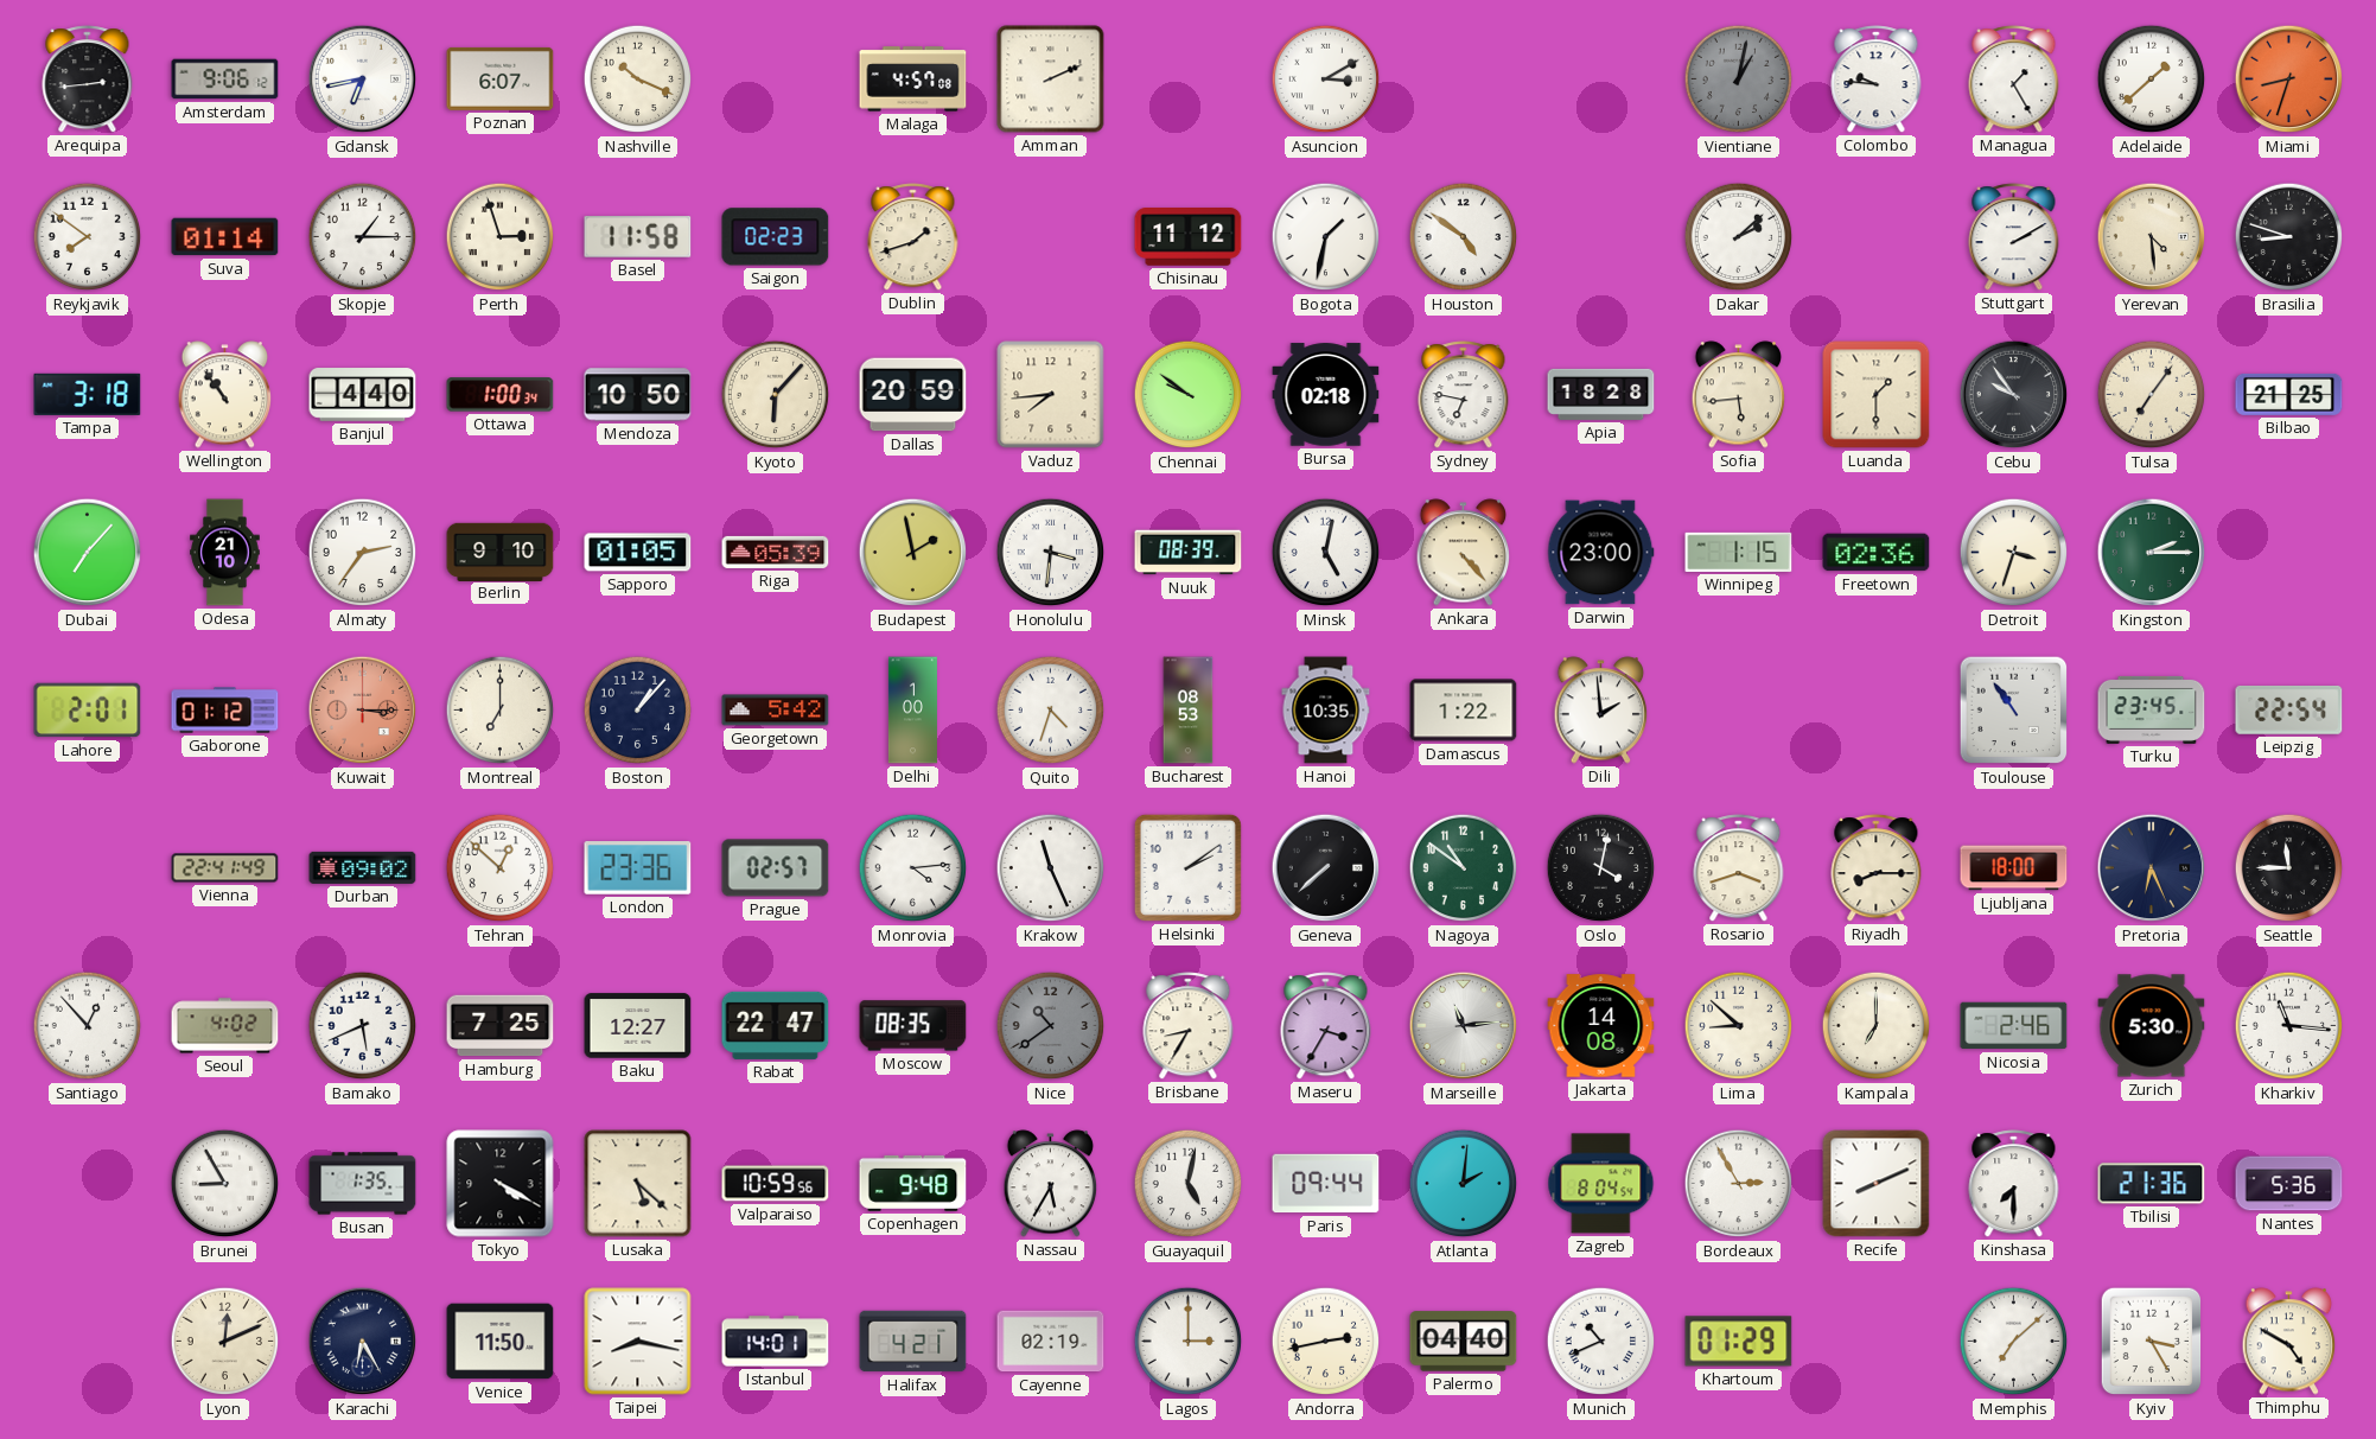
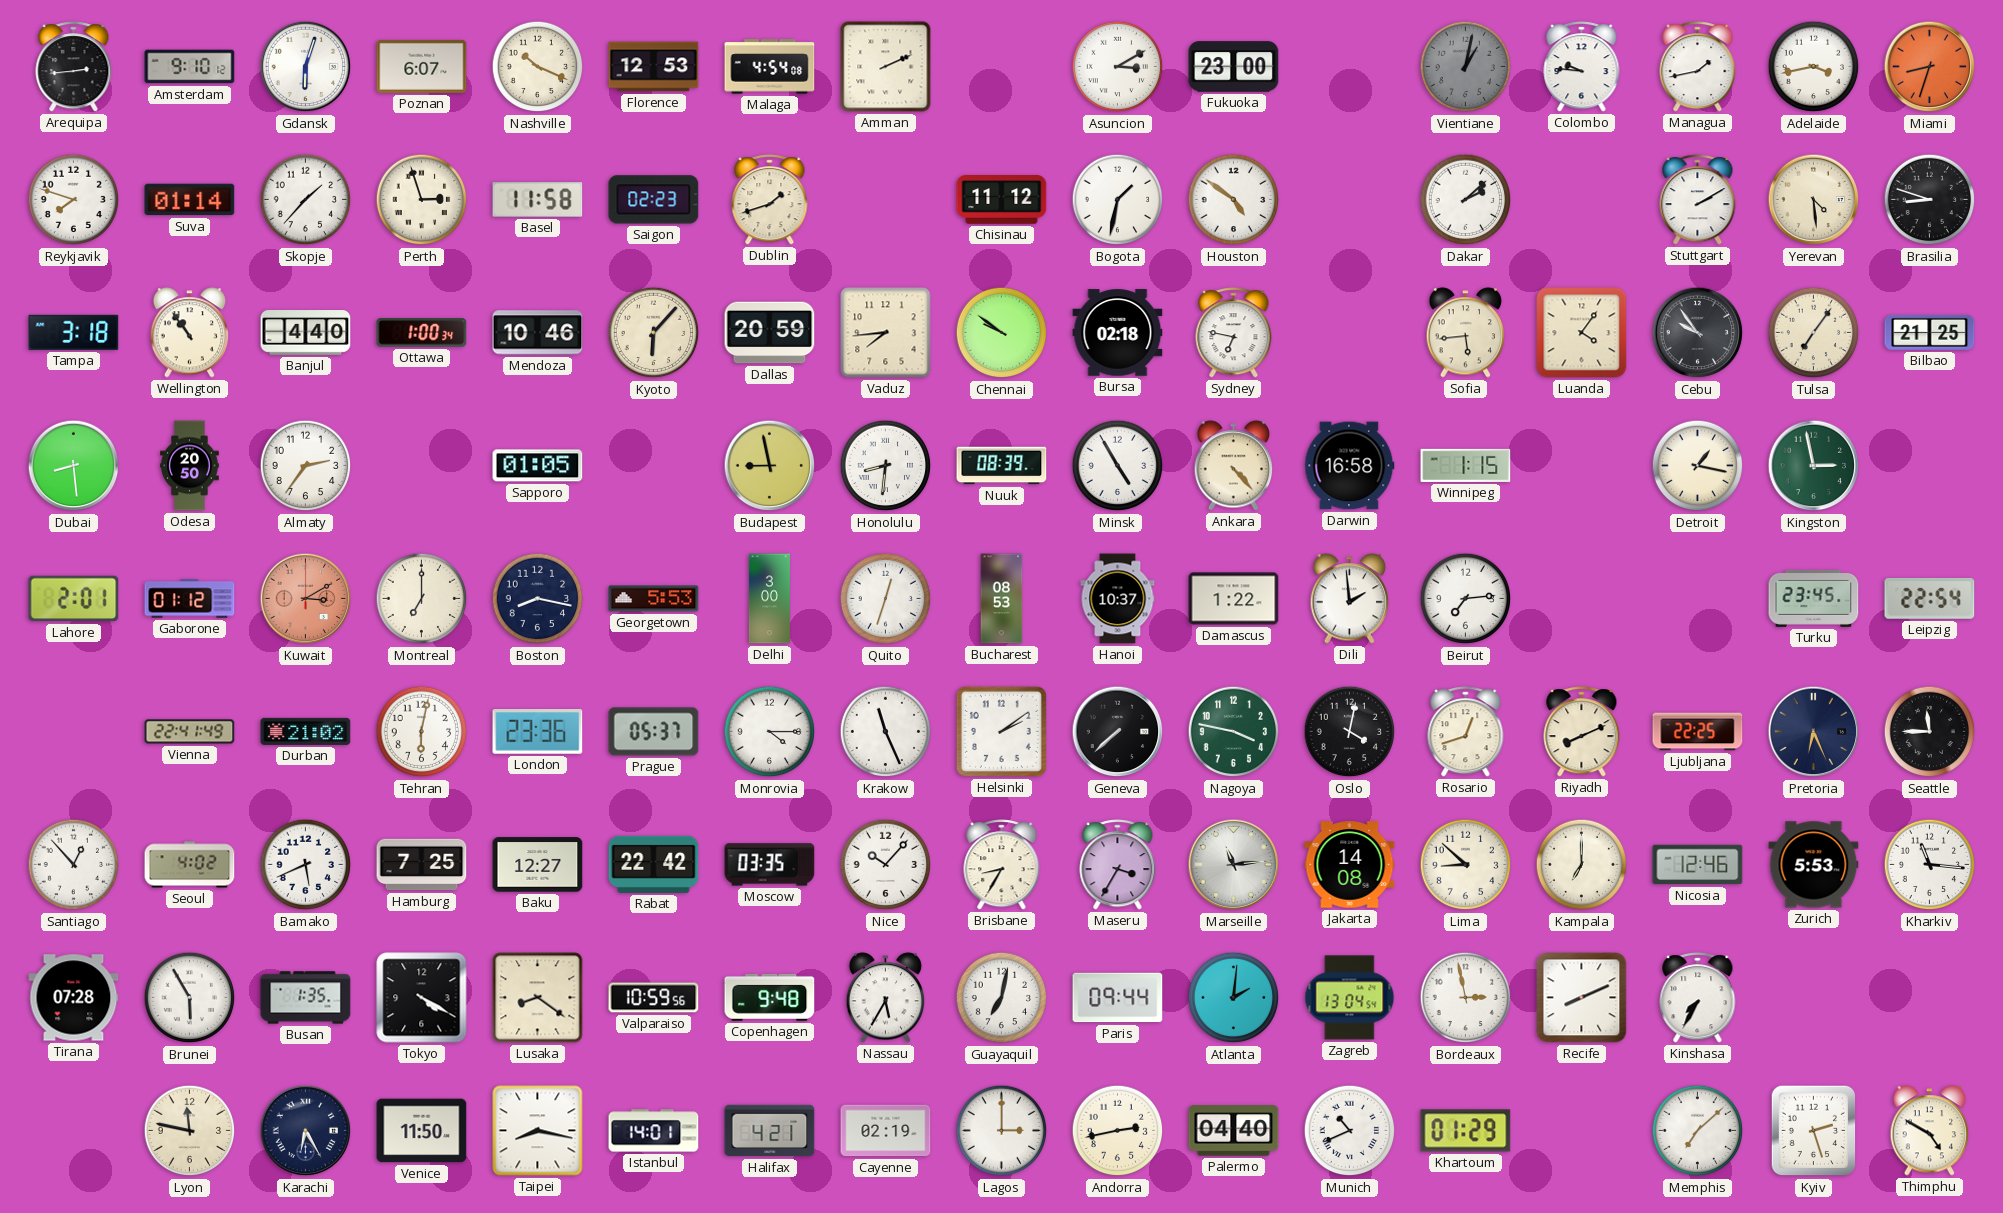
Amsterdam: 9:06 -> 9:10 (190, 67)
Gdansk: 6:43 -> 6:03 (306, 67)
Florence: none -> 12:53 (654, 67)
Malaga: 4:57 -> 4:54 (770, 67)
Fukuoka: none -> 23:00 (1234, 67)
Managua: 1:25 -> 1:43 (1698, 67)
Adelaide: 1:38 -> 3:43 (1814, 67)
Reykjavik: 7:51 -> 7:48 (74, 200)
Skopje: 1:15 -> 1:37 (306, 200)
Mendoza: 10:50 -> 10:46 (538, 333)
Apia: 18:28 -> none (1601, 394)
Luanda: 1:30 -> 4:06 (1582, 333)
Dubai: 7:07 -> 8:29 (74, 466)
Odesa: 21:10 -> 20:50 (190, 466)
Berlin: 9:10 -> none (501, 552)
Riga: 05:39 -> none (776, 552)
Budapest: 1:58 -> 8:58 (770, 466)
Honolulu: 3:31 -> 8:31 (886, 466)
Minsk: 5:02 -> 4:55 (1118, 466)
Darwin: 23:00 -> 16:58 (1350, 466)
Freetown: 02:36 -> none (1877, 553)
Detroit: 3:33 -> 1:17 (1698, 466)
Kingston: 2:15 -> 2:58 (1814, 466)
Kuwait: 3:15 -> 3:10 (306, 599)
Boston: 1:07 -> 8:17 (538, 599)
Georgetown: 5:42 -> 5:53 (654, 599)
Delhi: 1:00 -> 3:00 (769, 599)
Quito: 4:33 -> 12:33 (886, 599)
Hanoi: 10:35 -> 10:37 (1118, 599)
Beirut: none -> 7:14 (1466, 599)
Toulouse: 10:54 -> none (2014, 711)
Durban: 09:02 -> 21:02 (306, 731)
Tehran: 12:52 -> 6:02 (422, 732)
Prague: 02:57 -> 05:37 (654, 732)
Monrovia: 4:14 -> 4:15 (770, 732)
Nagoya: 10:51 -> 3:47 (1234, 732)
Rosario: 3:42 -> 12:42 (1466, 732)
Riyadh: 8:15 -> 8:11 (1582, 732)
Ljubljana: 18:00 -> 22:25 (1698, 732)
Rabat: 22:47 -> 22:42 (654, 864)
Moscow: 08:35 -> 03:35 (770, 865)
Nice: 10:39 -> 10:07 (886, 865)
Nice dial: grey -> white (886, 865)
Nicosia: 2:46 -> 12:46 (1698, 865)
Zurich: 5:30 -> 5:53 (1814, 865)
Tirana: none -> 07:28 (74, 998)
Brunei: 8:55 -> 5:55 (190, 998)
Lusaka: 5:22 -> 8:21 (538, 998)
Guayaquil: 5:02 -> 7:02 (1002, 998)
Zagreb: 8:04 -> 13:04 (1350, 998)
Bordeaux: 2:55 -> 2:58 (1466, 998)
Kinshasa: 7:30 -> 7:35 (1698, 998)
Tbilisi: 21:36 -> none (2152, 1184)
Nantes: 5:36 -> none (2289, 1184)
Lyon: 12:11 -> 11:47 (190, 1131)
Kyiv: 3:25 -> 2:27 (1814, 1131)
